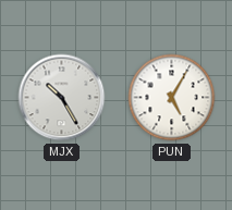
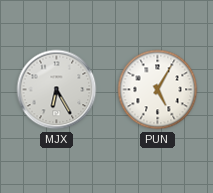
MJX: 10:25 -> 6:25 (57, 90)
